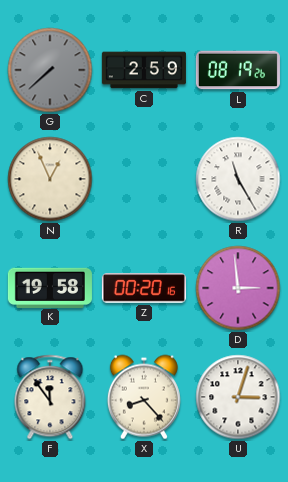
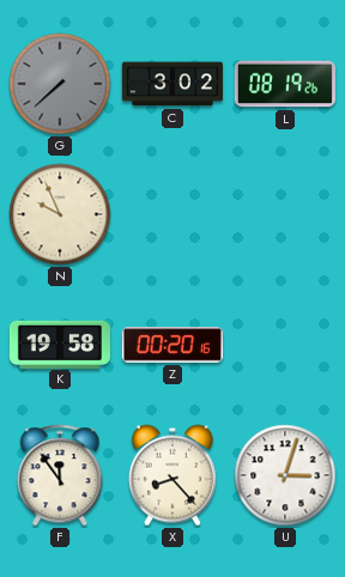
C: 2:59 -> 3:02 (172, 84)
N: 12:56 -> 9:56 (60, 214)
R: 11:25 -> none (238, 179)
D: 2:59 -> none (238, 288)
